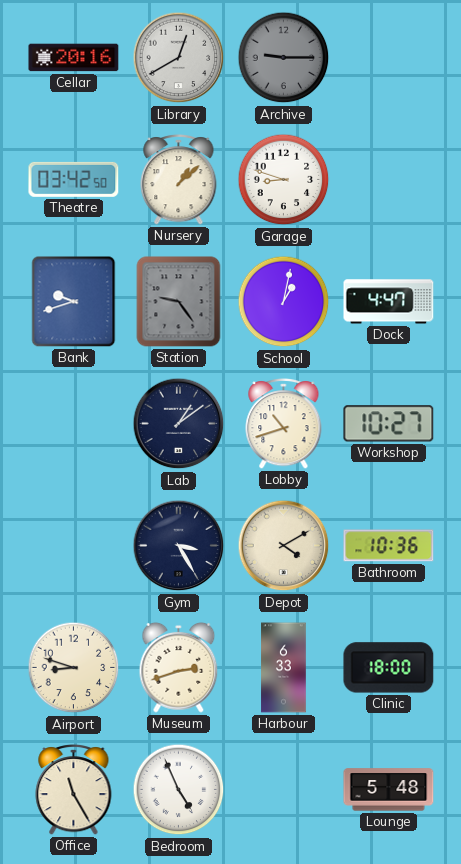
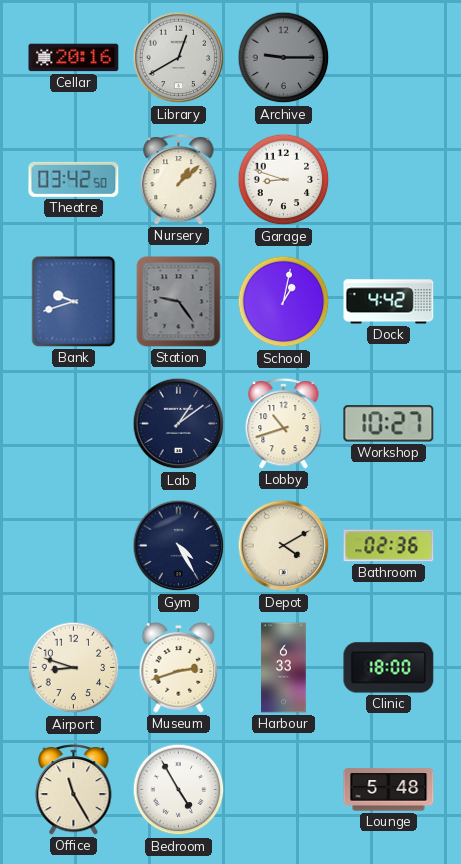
Dock: 4:47 -> 4:42 (389, 302)
Gym: 3:25 -> 4:25 (179, 546)
Bathroom: 10:36 -> 02:36 (389, 546)
Bedroom: 4:56 -> 4:55 (179, 790)
